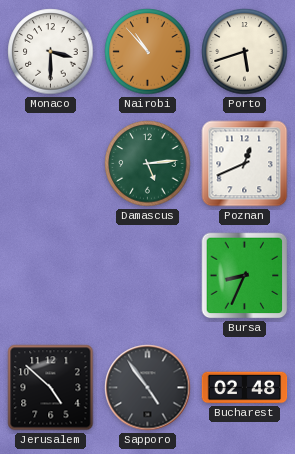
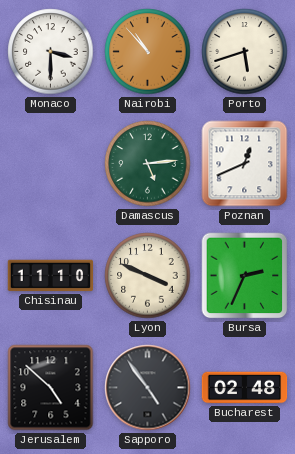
Chisinau: none -> 11:10 (51, 276)
Lyon: none -> 3:49 (148, 276)
Bursa: 8:34 -> 2:34 (245, 276)
